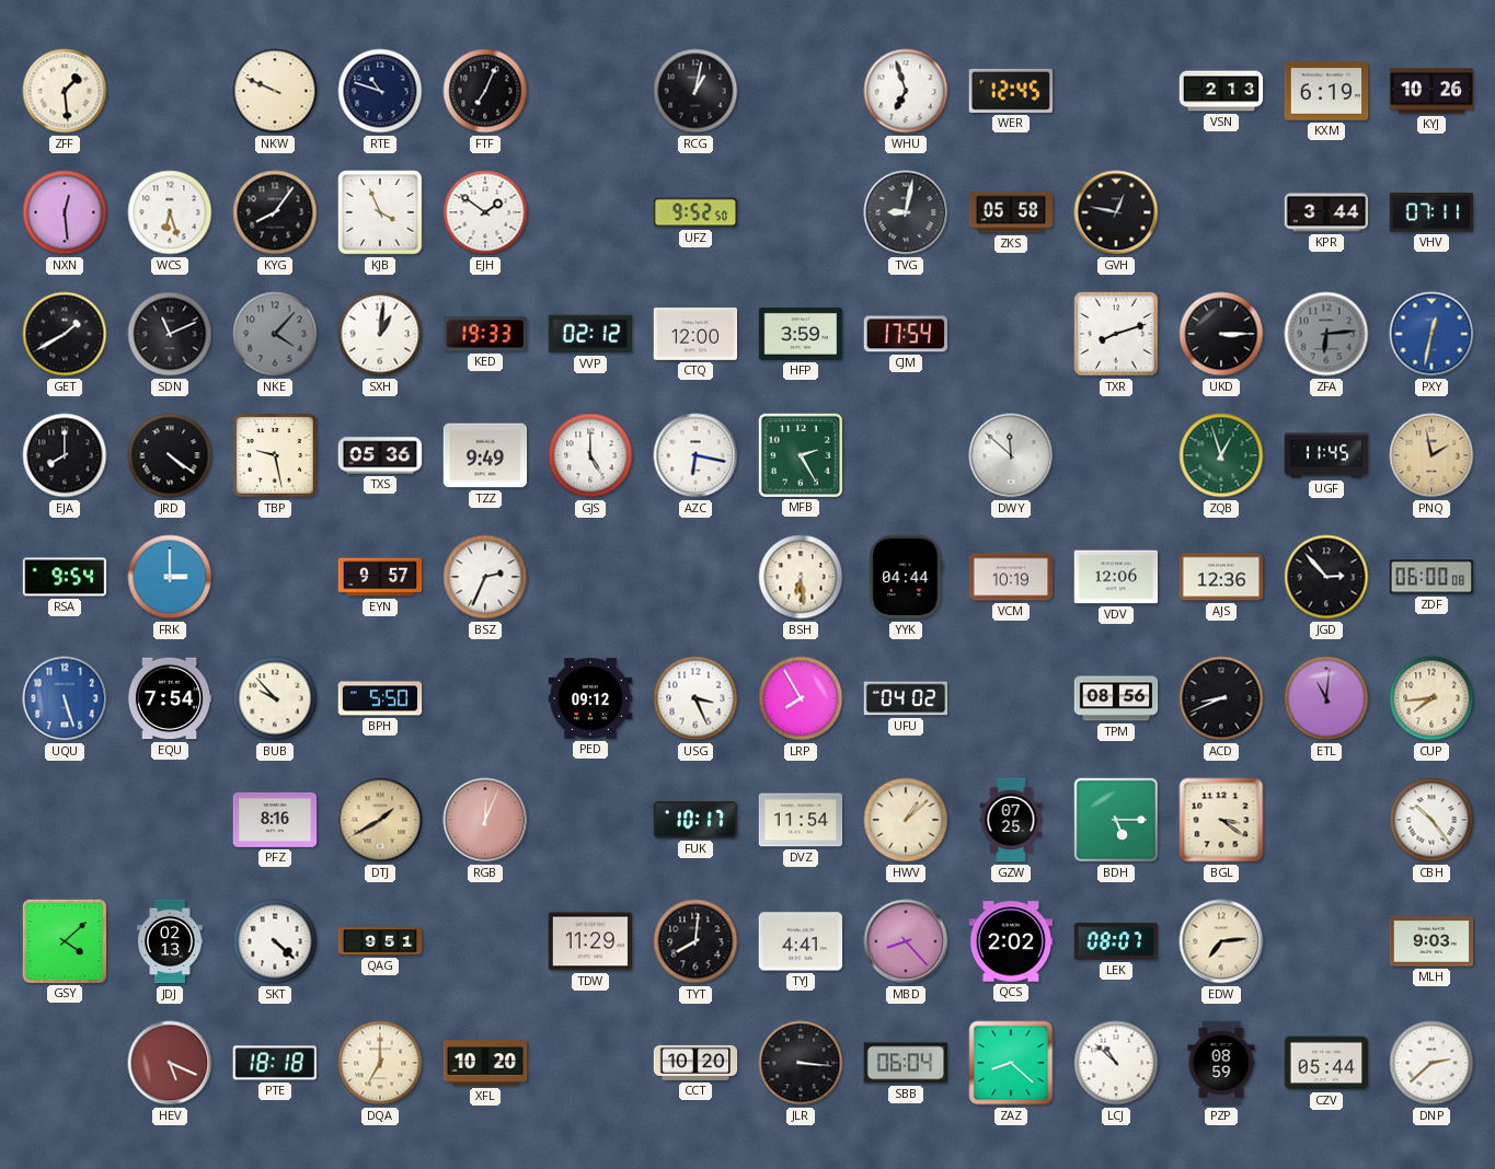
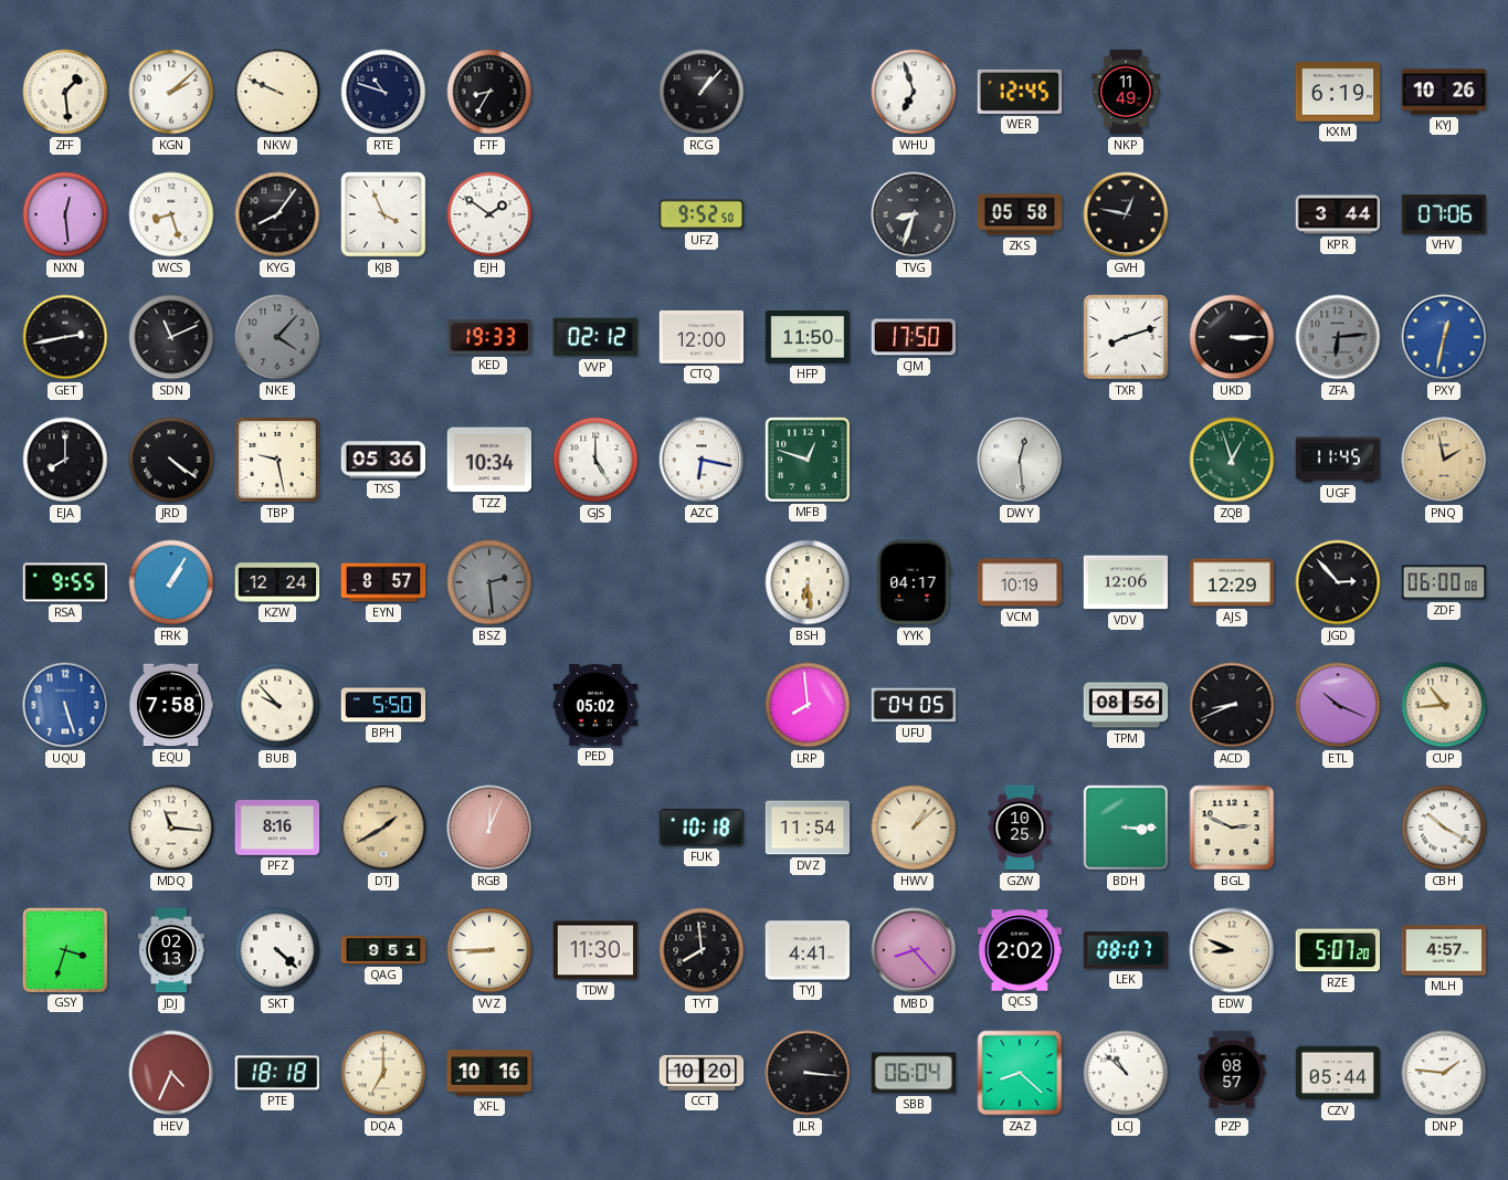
KGN: none -> 2:08 (171, 92)
FTF: 7:04 -> 8:35 (489, 92)
RCG: 1:02 -> 1:07 (702, 92)
NKP: none -> 11:49 (1126, 92)
VSN: 2:13 -> none (1221, 91)
WCS: 6:27 -> 8:27 (171, 214)
TVG: 9:02 -> 8:33 (914, 214)
VHV: 07:11 -> 07:06 (1444, 214)
GET: 1:40 -> 2:43 (65, 337)
SXH: 1:01 -> none (380, 334)
HFP: 3:59 -> 11:50 (808, 337)
CJM: 17:54 -> 17:50 (914, 337)
TZZ: 9:49 -> 10:34 (489, 460)
MFB: 2:25 -> 12:48 (806, 459)
DWY: 11:52 -> 12:29 (1020, 460)
RSA: 9:54 -> 9:55 (65, 582)
FRK: 3:00 -> 1:05 (171, 582)
KZW: none -> 12:24 (277, 582)
EYN: 9:57 -> 8:57 (383, 582)
BSZ: 2:34 -> 2:29 (489, 582)
BSZ dial: white -> grey (489, 582)
YYK: 04:44 -> 04:17 (914, 582)
AJS: 12:36 -> 12:29 (1232, 582)
EQU: 7:54 -> 7:58 (171, 705)
PED: 09:12 -> 05:02 (595, 705)
USG: 3:26 -> none (695, 698)
LRP: 7:55 -> 7:59 (808, 705)
UFU: 04:02 -> 04:05 (914, 705)
ETL: 11:01 -> 10:19 (1338, 705)
CUP: 7:44 -> 10:44 (1444, 705)
MDQ: none -> 11:16 (171, 828)
FUK: 10:17 -> 10:18 (702, 829)
GZW: 07:25 -> 10:25 (1020, 828)
BDH: 5:15 -> 3:15 (1126, 828)
BGL: 3:21 -> 2:49 (1232, 828)
CBH: 10:24 -> 10:20 (1444, 828)
GSY: 4:08 -> 3:33 (64, 949)
VVZ: none -> 8:45 (489, 950)
TDW: 11:29 -> 11:30 (595, 950)
TYT: 8:01 -> 7:59 (702, 950)
EDW: 7:14 -> 8:49 (1232, 950)
RZE: none -> 5:07 (1337, 950)
MLH: 9:03 -> 4:57 (1444, 950)
HEV: 5:19 -> 4:34 (171, 1073)
XFL: 10:20 -> 10:16 (489, 1073)
PZP: 08:59 -> 08:57 (1232, 1073)
DNP: 2:38 -> 1:46 (1444, 1073)
